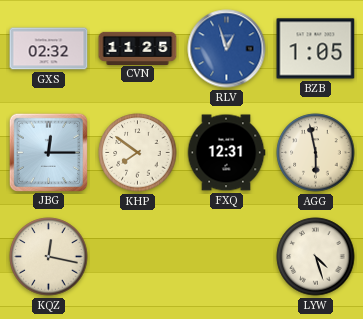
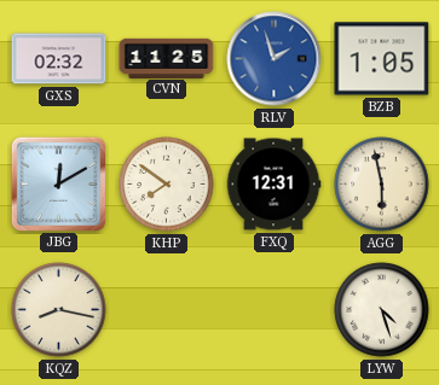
RLV: 12:57 -> 1:57 (275, 59)
JBG: 12:15 -> 12:10 (58, 183)
KQZ: 12:17 -> 8:17 (59, 310)
